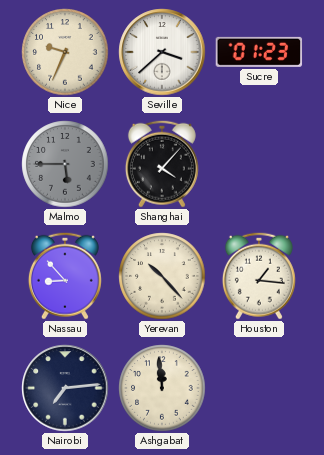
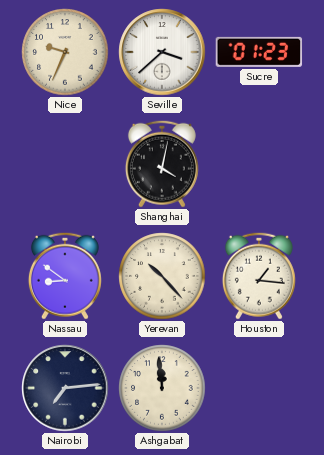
Malmo: 5:45 -> none (65, 164)
Shanghai: 4:07 -> 4:02 (162, 164)
Nassau: 8:53 -> 8:51 (65, 276)
